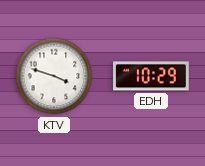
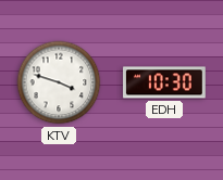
EDH: 10:29 -> 10:30 (165, 82)
